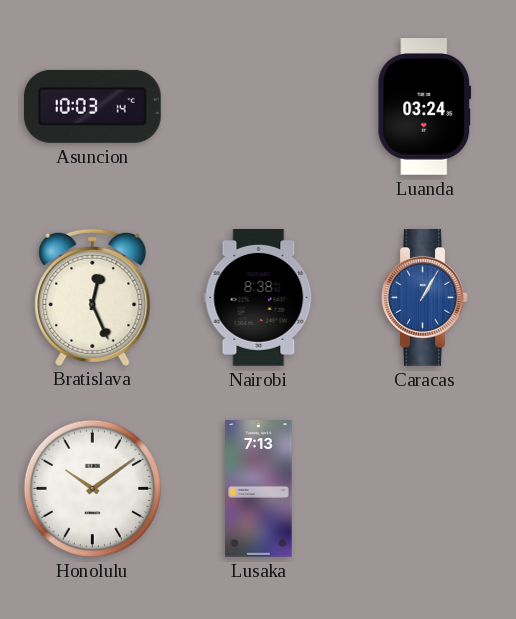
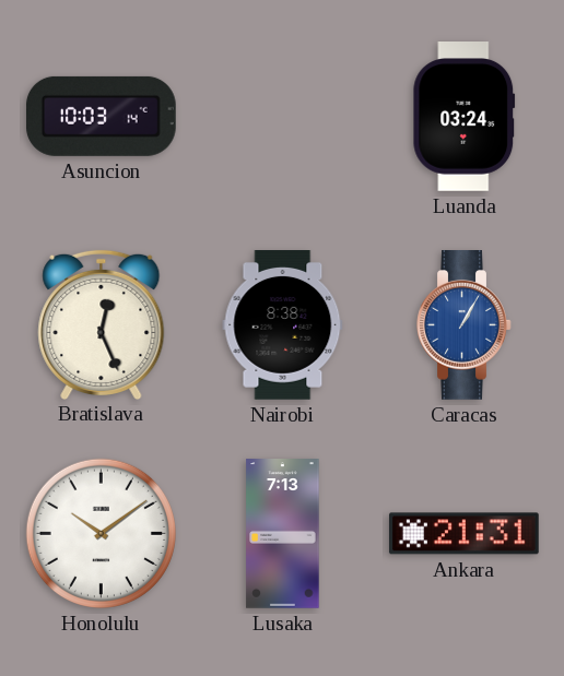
Ankara: none -> 21:31 (463, 534)
